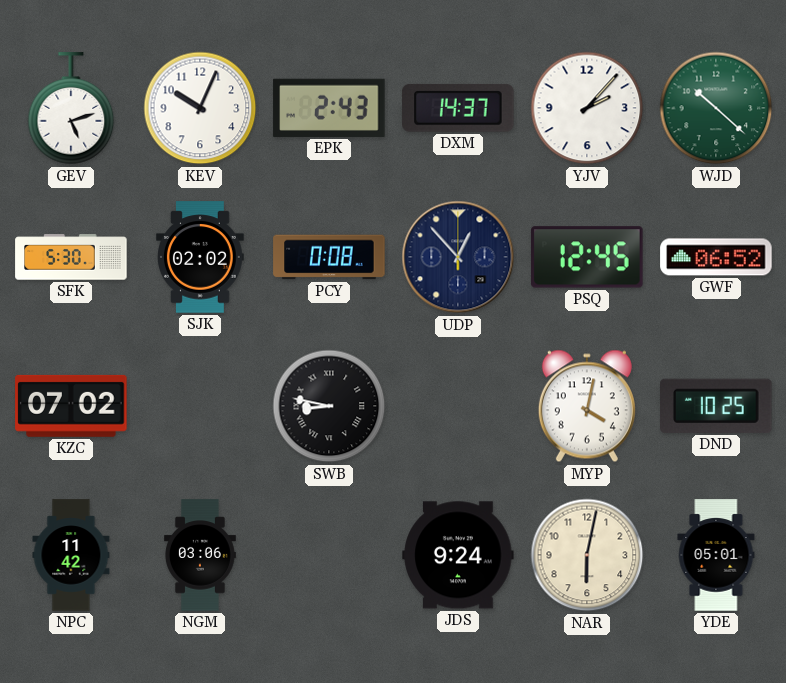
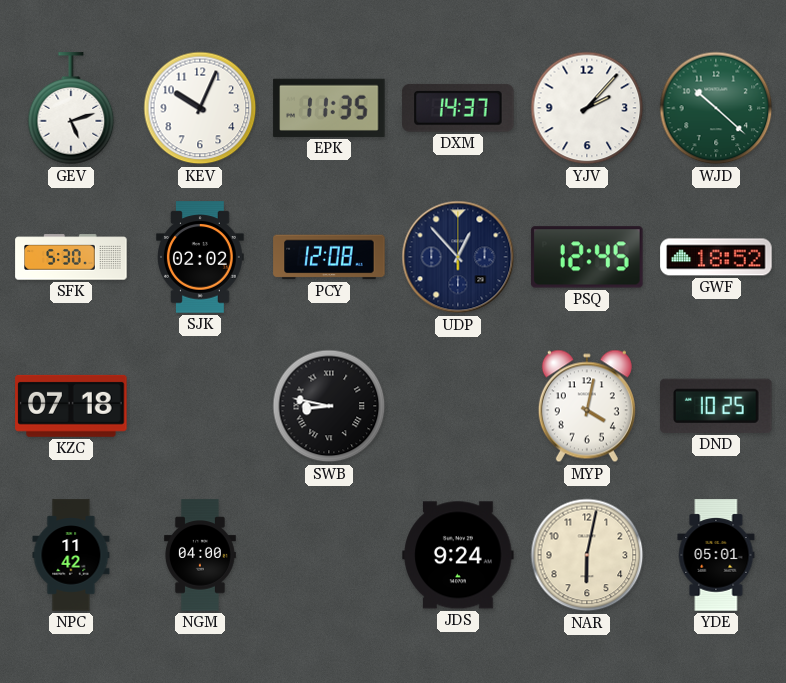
EPK: 2:43 -> 11:35 (329, 108)
PCY: 0:08 -> 12:08 (329, 257)
GWF: 06:52 -> 18:52 (716, 257)
KZC: 07:02 -> 07:18 (71, 406)
NGM: 03:06 -> 04:00 (200, 555)
